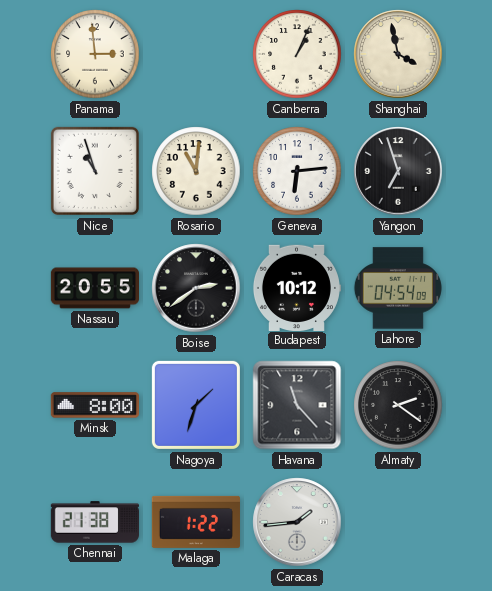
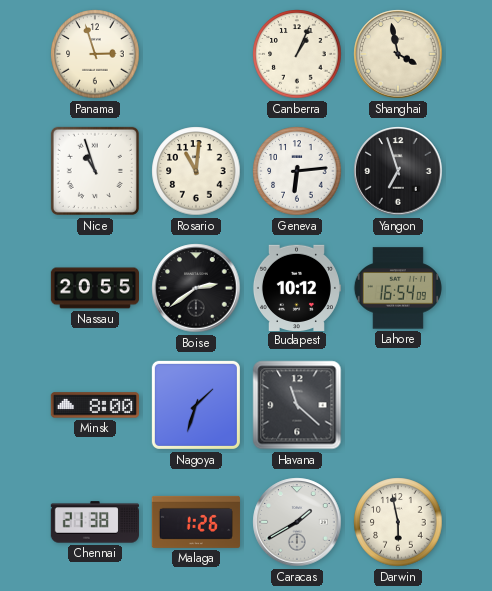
Panama: 2:59 -> 2:57 (95, 54)
Lahore: 04:54 -> 16:54 (398, 288)
Havana: 11:23 -> 11:22 (297, 405)
Almaty: 2:21 -> none (398, 405)
Malaga: 1:22 -> 1:26 (196, 522)
Caracas: 1:44 -> 1:40 (297, 522)
Darwin: none -> 5:58 (398, 522)
